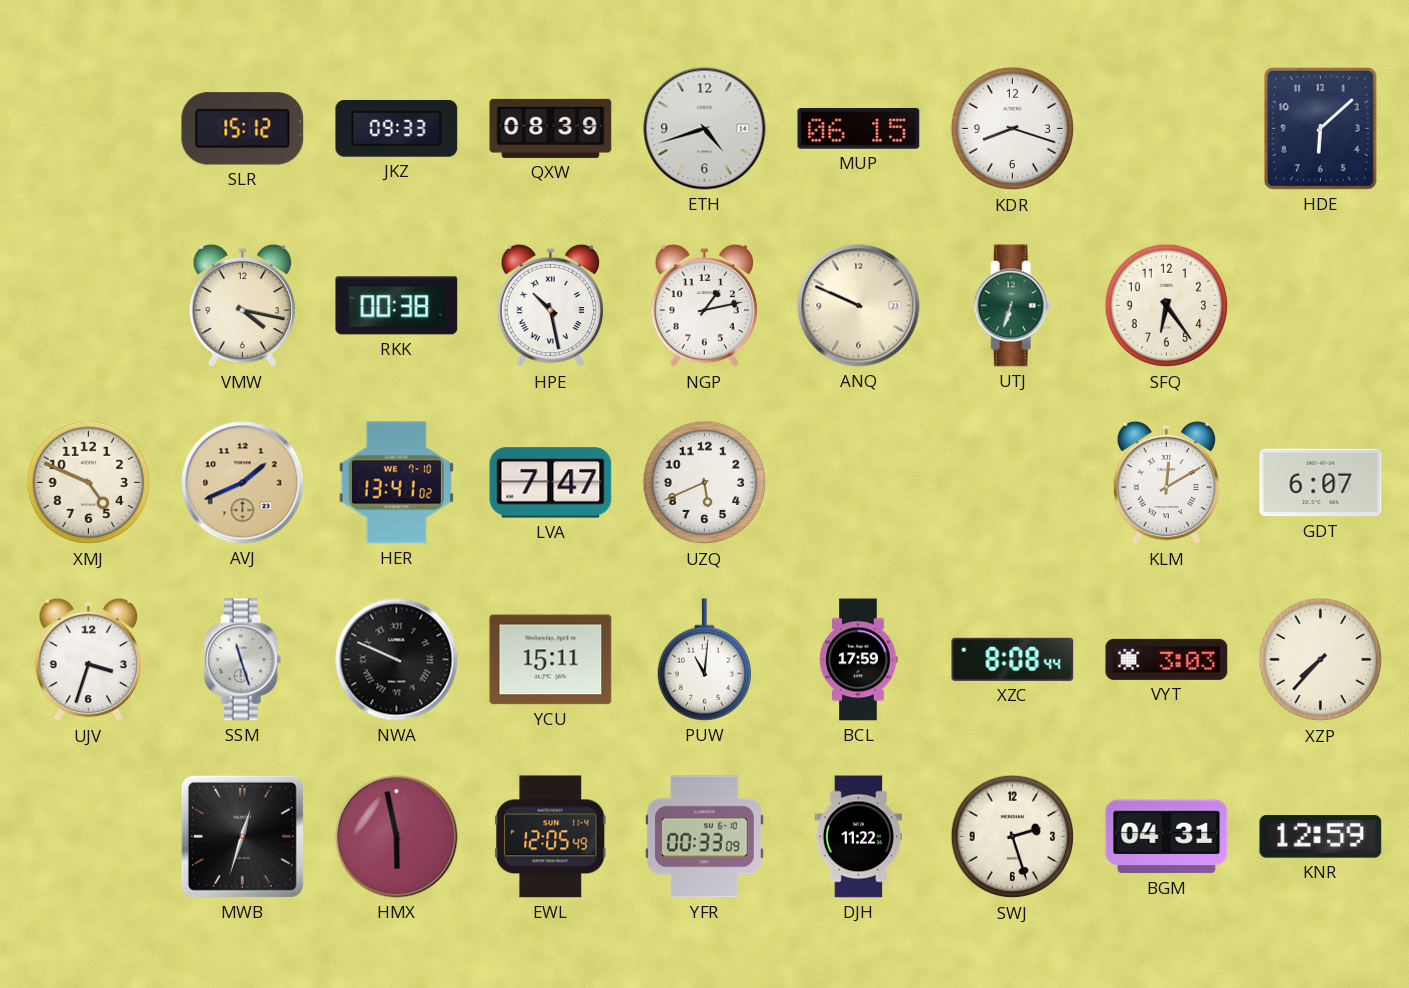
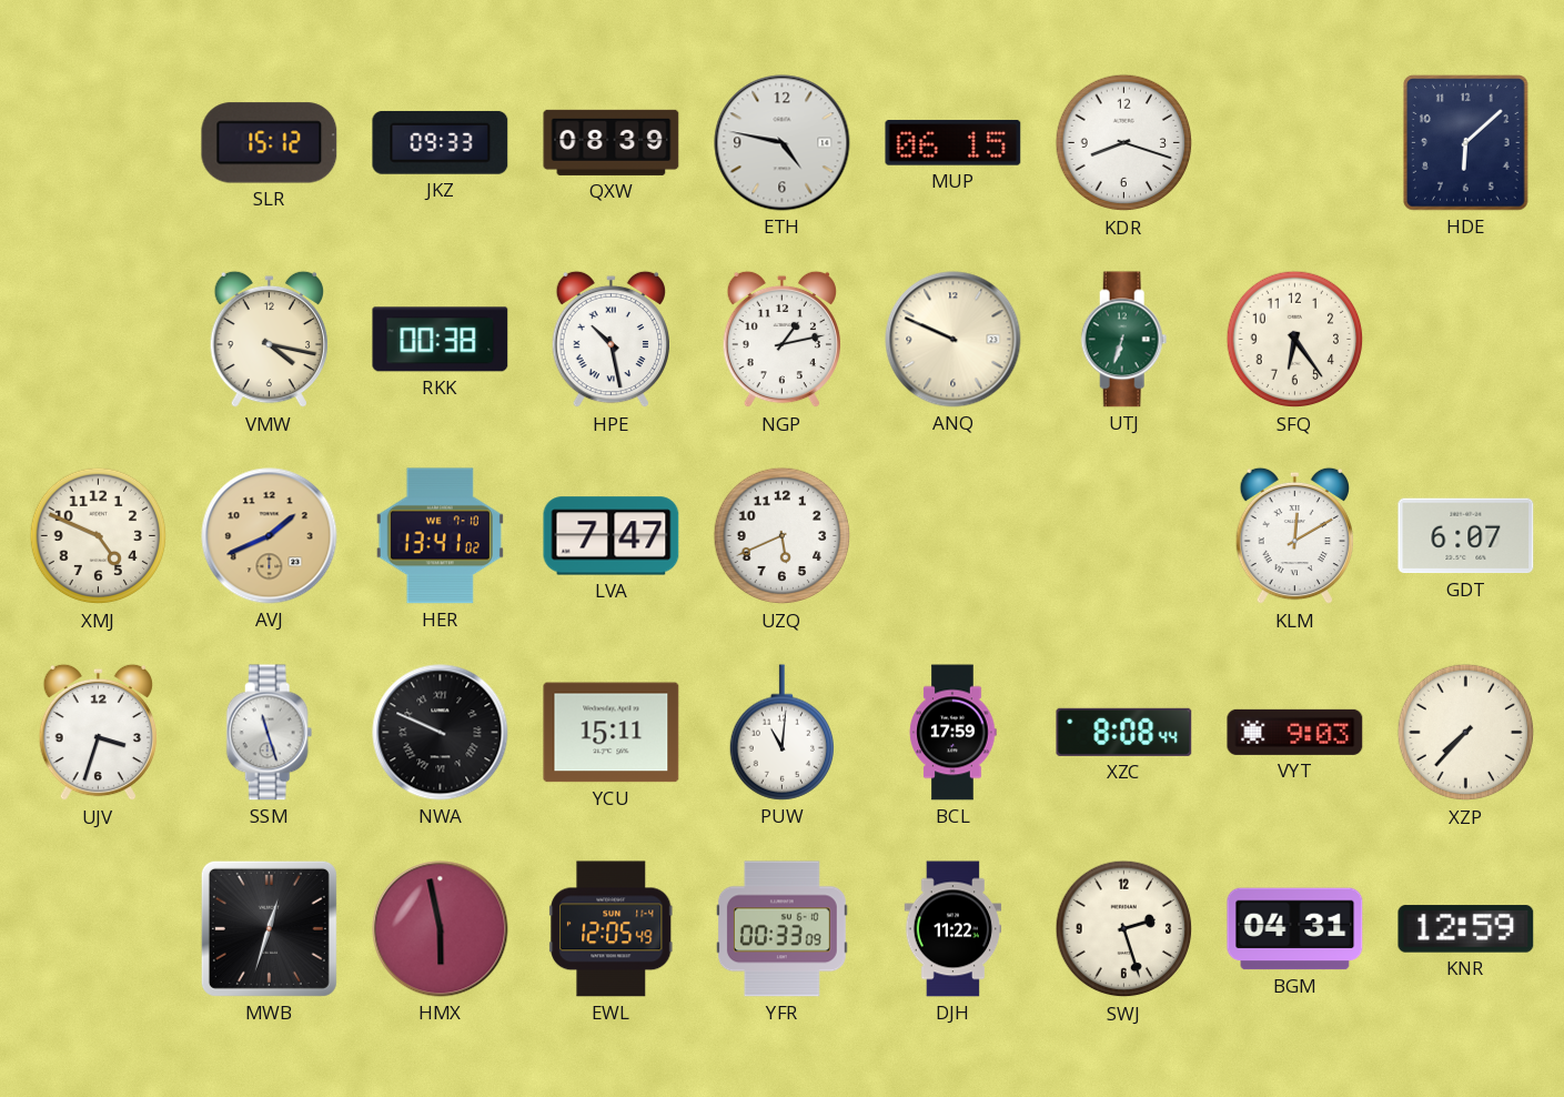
ETH: 4:42 -> 4:47 (783, 143)
VYT: 3:03 -> 9:03 (1295, 732)
